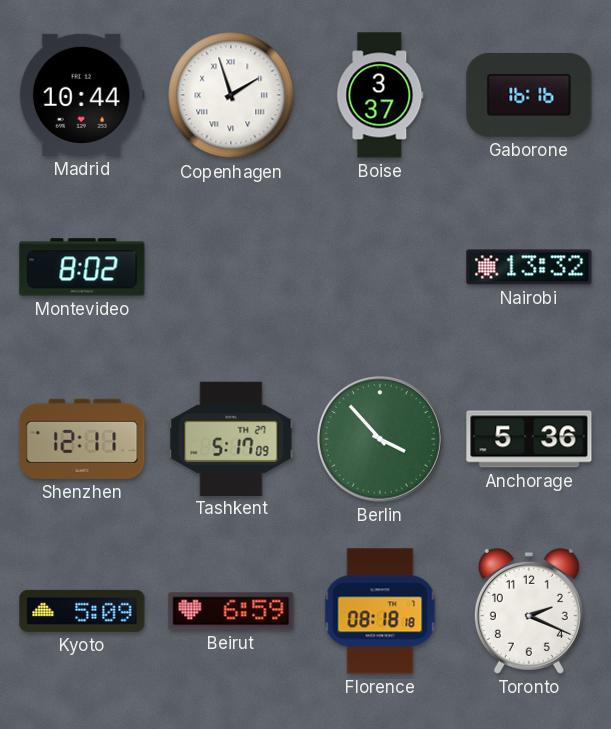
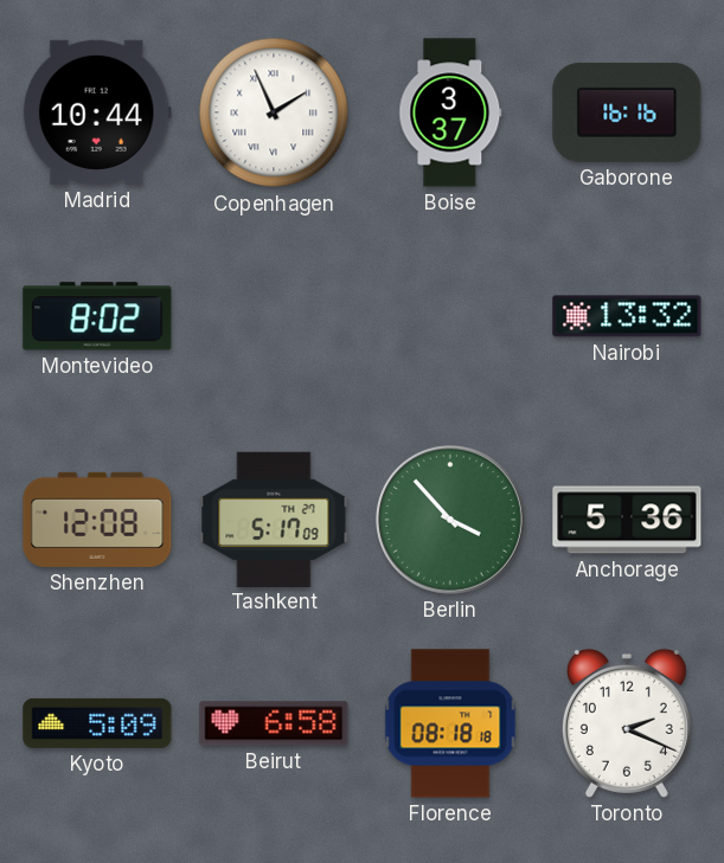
Copenhagen: 1:57 -> 1:56 (274, 112)
Shenzhen: 12:11 -> 12:08 (97, 520)
Beirut: 6:59 -> 6:58 (274, 723)
